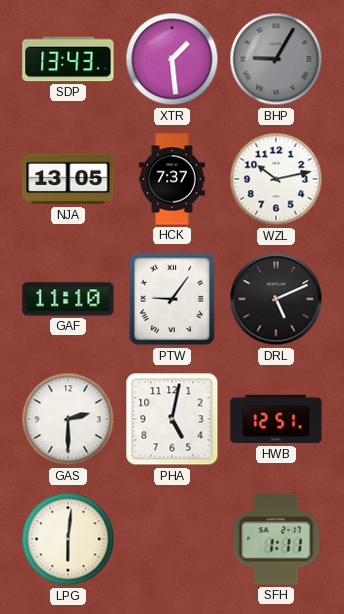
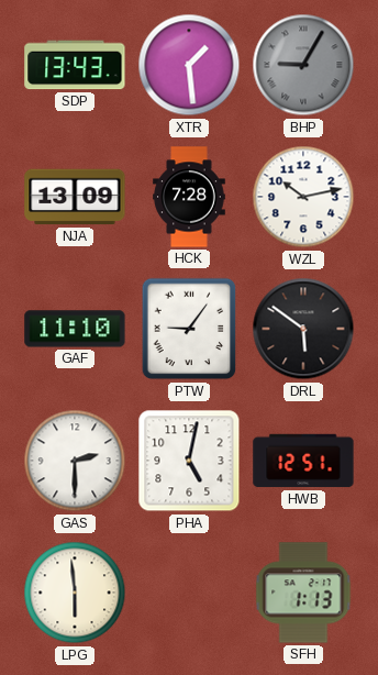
NJA: 13:05 -> 13:09 (75, 197)
HCK: 7:37 -> 7:28 (189, 197)
DRL: 5:11 -> 5:51 (303, 329)
LPG: 6:01 -> 5:59 (75, 593)
SFH: 1:11 -> 1:13 (303, 593)
